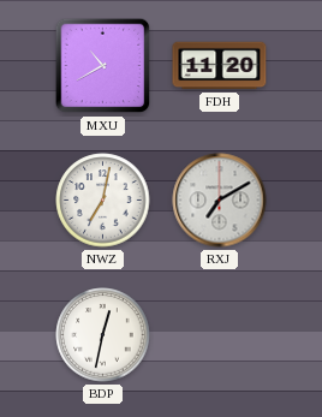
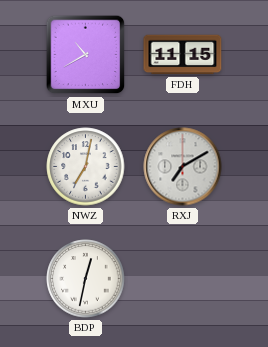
FDH: 11:20 -> 11:15 (183, 55)
